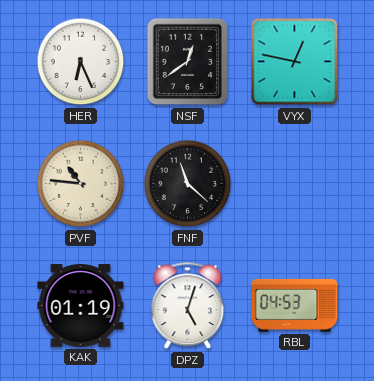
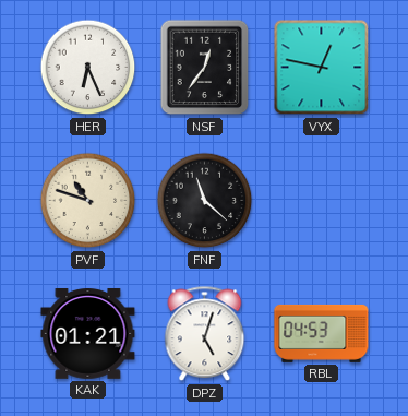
NSF: 12:39 -> 12:36 (205, 68)
PVF: 10:46 -> 10:48 (88, 201)
KAK: 01:19 -> 01:21 (88, 334)
